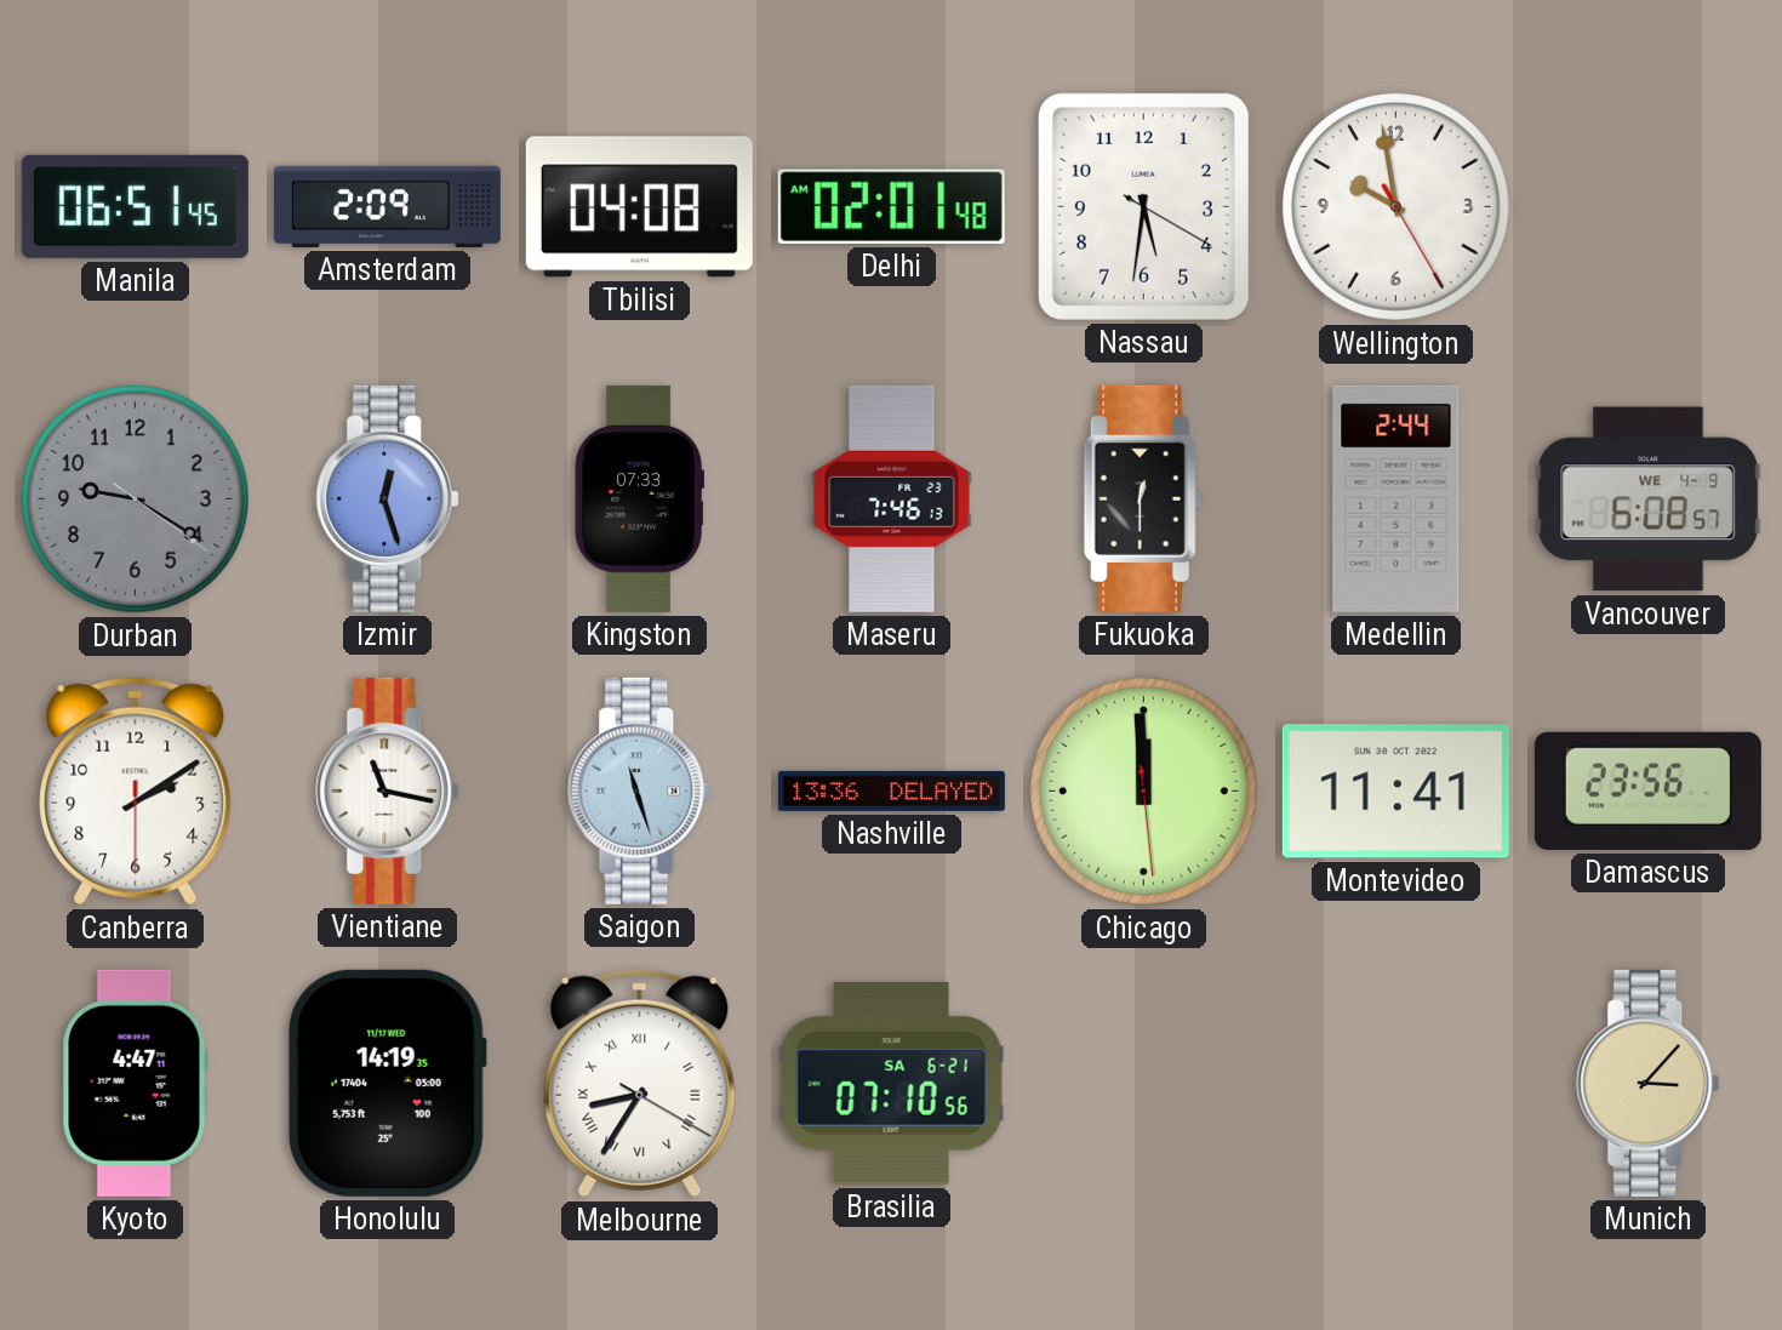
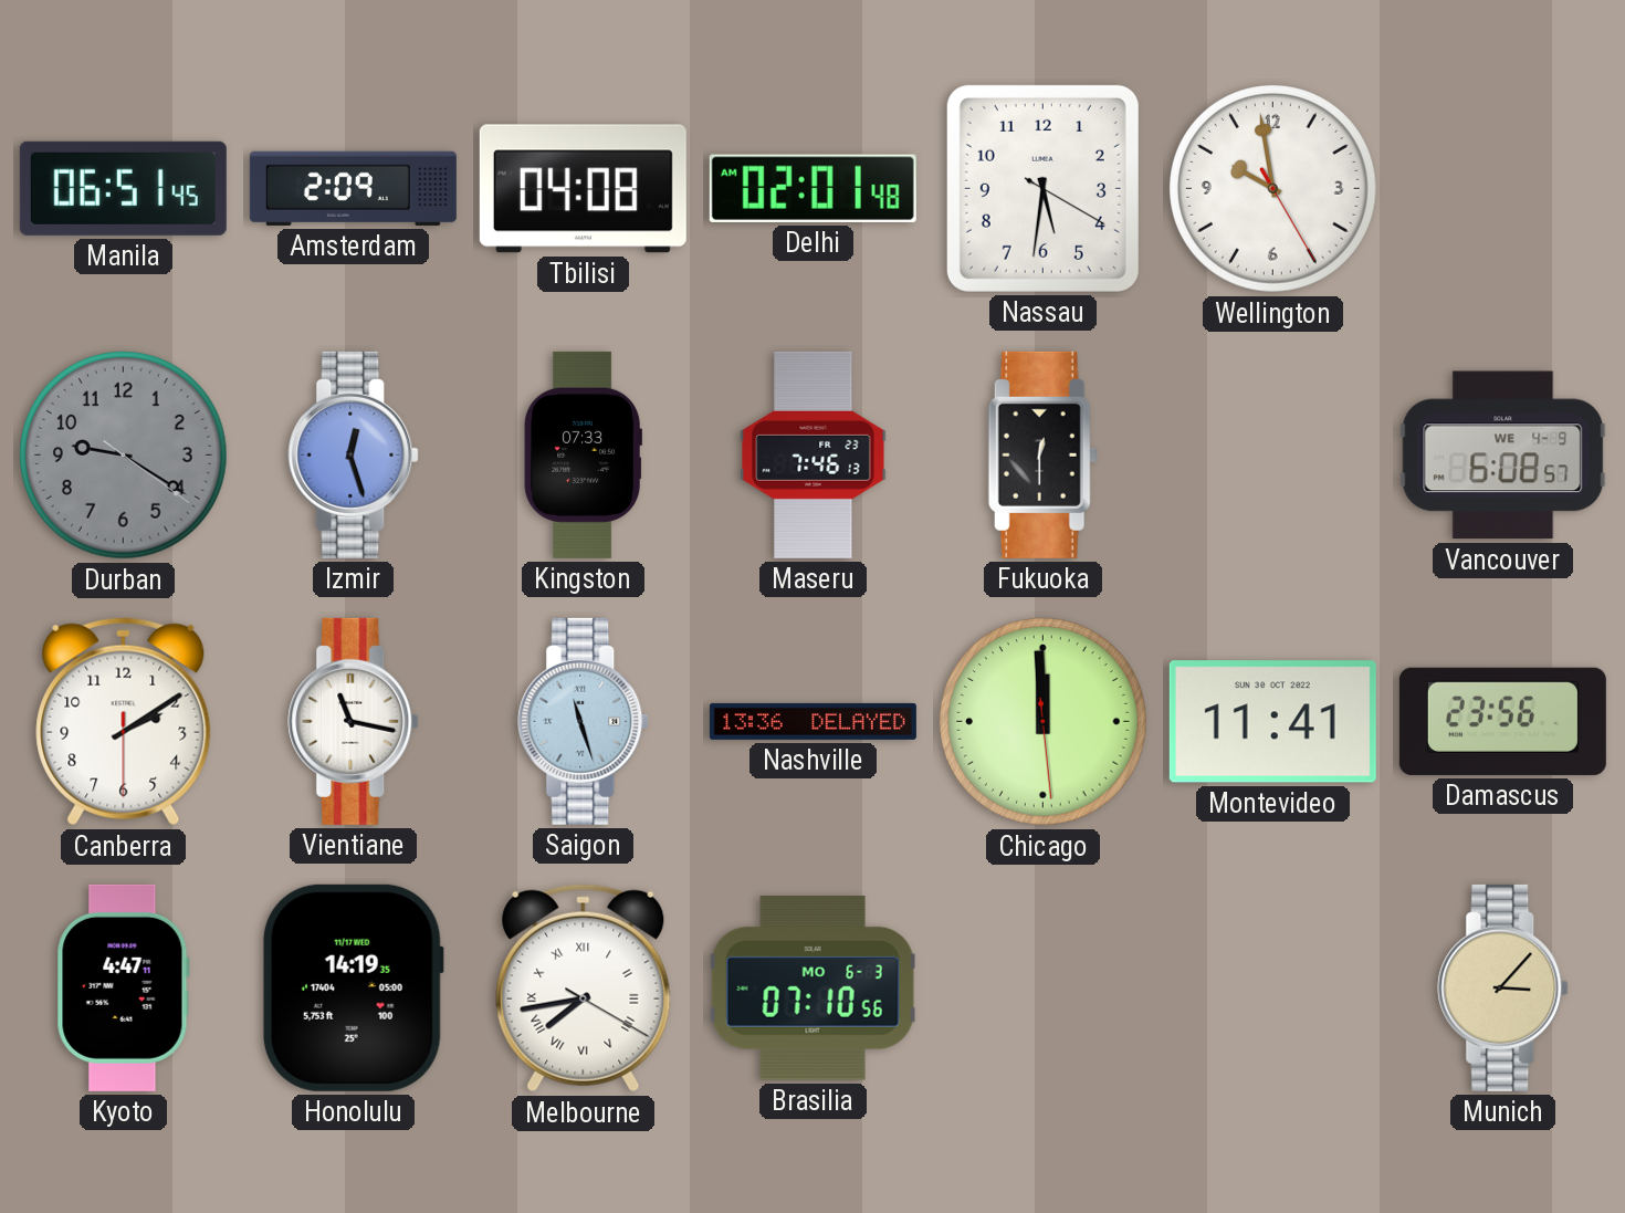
Medellin: 2:44 -> none (1397, 498)
Melbourne: 8:35 -> 7:43 (584, 989)
Brasilia date: SA 6-21 -> MO 6-3 (814, 989)
